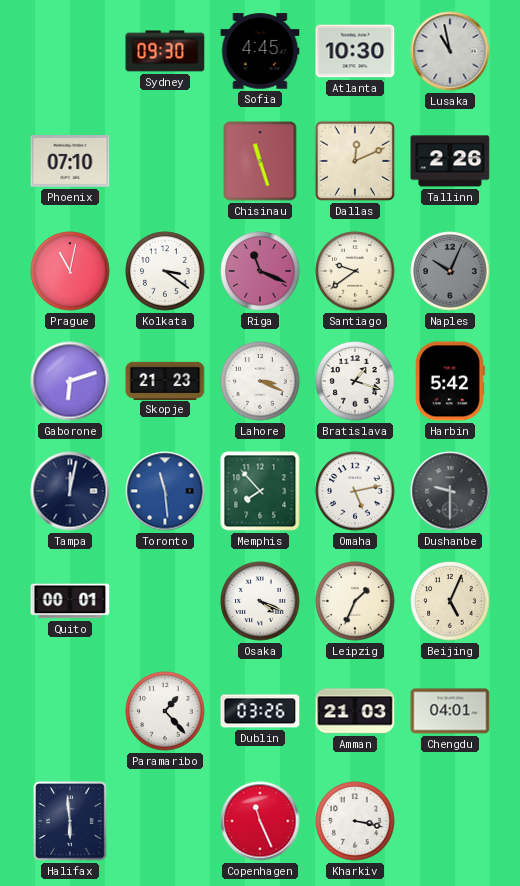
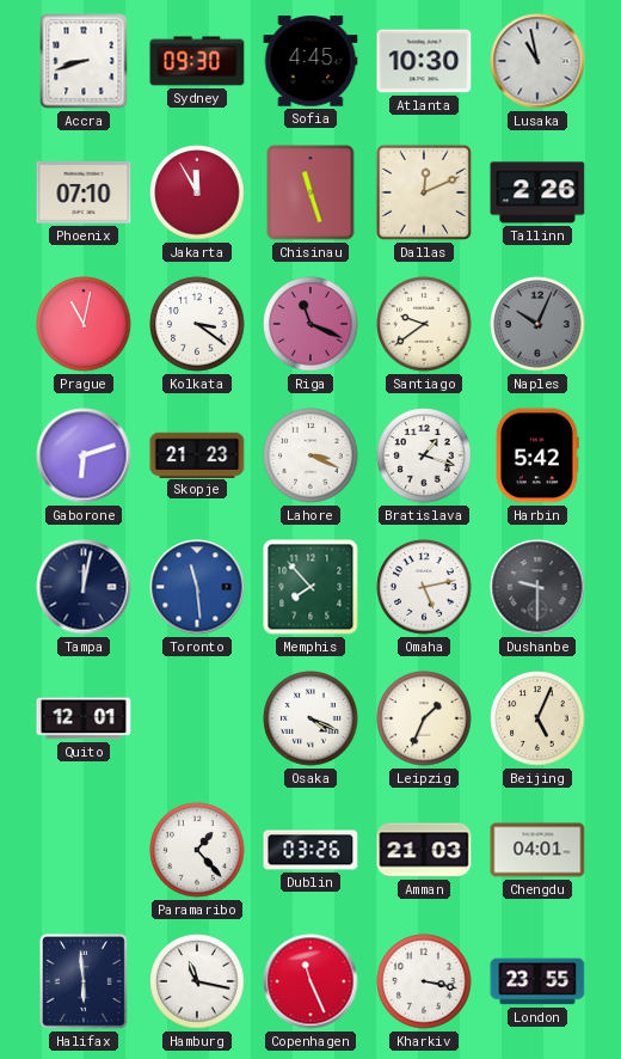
Accra: none -> 8:42 (84, 61)
Jakarta: none -> 11:55 (197, 192)
Quito: 00:01 -> 12:01 (84, 718)
Hamburg: none -> 11:17 (197, 981)
London: none -> 23:55 (537, 981)
